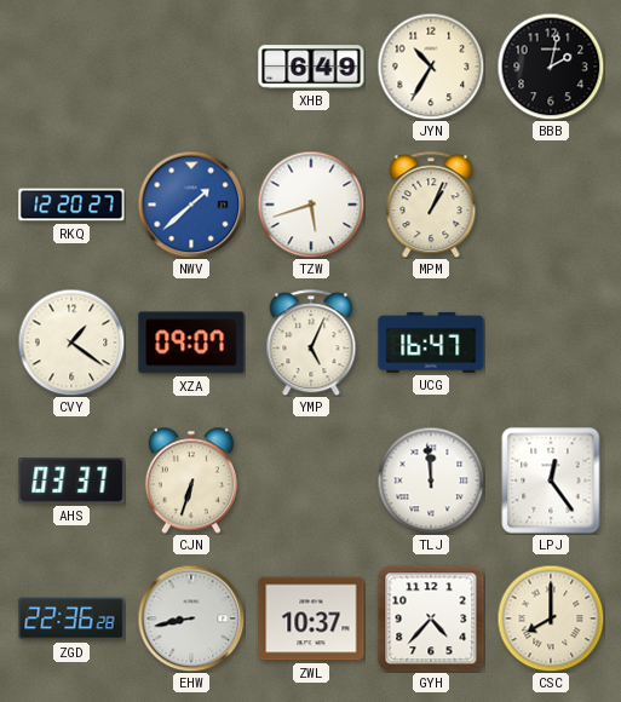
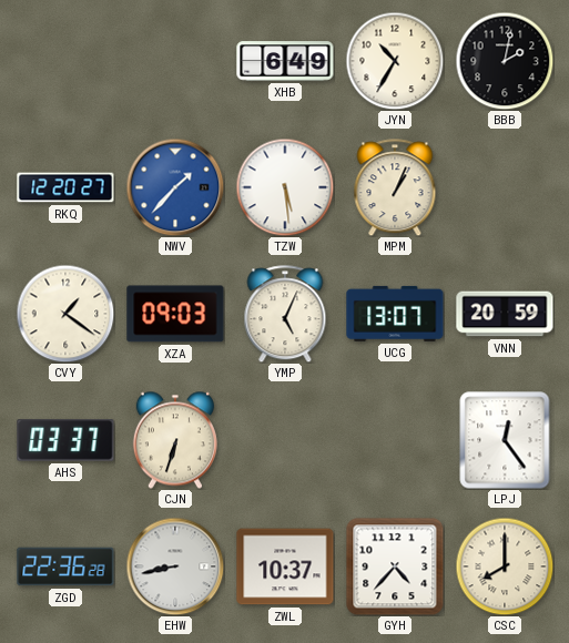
NWV: 1:38 -> 1:37 (175, 187)
TZW: 5:42 -> 5:29 (285, 187)
XZA: 09:07 -> 09:03 (175, 314)
UCG: 16:47 -> 13:07 (395, 314)
VNN: none -> 20:59 (505, 314)
TLJ: 11:59 -> none (431, 481)
